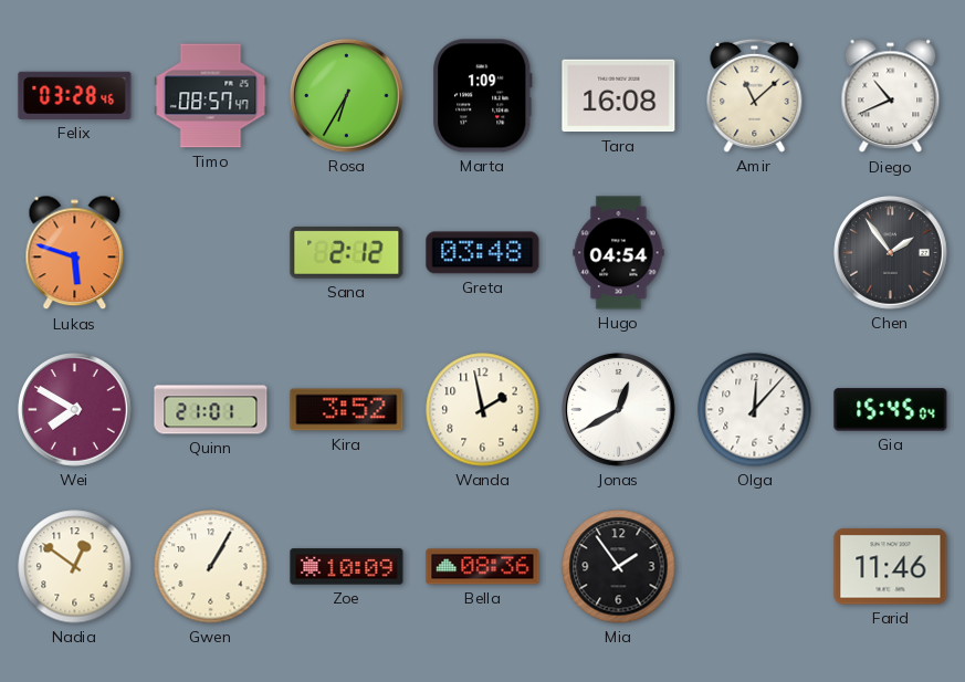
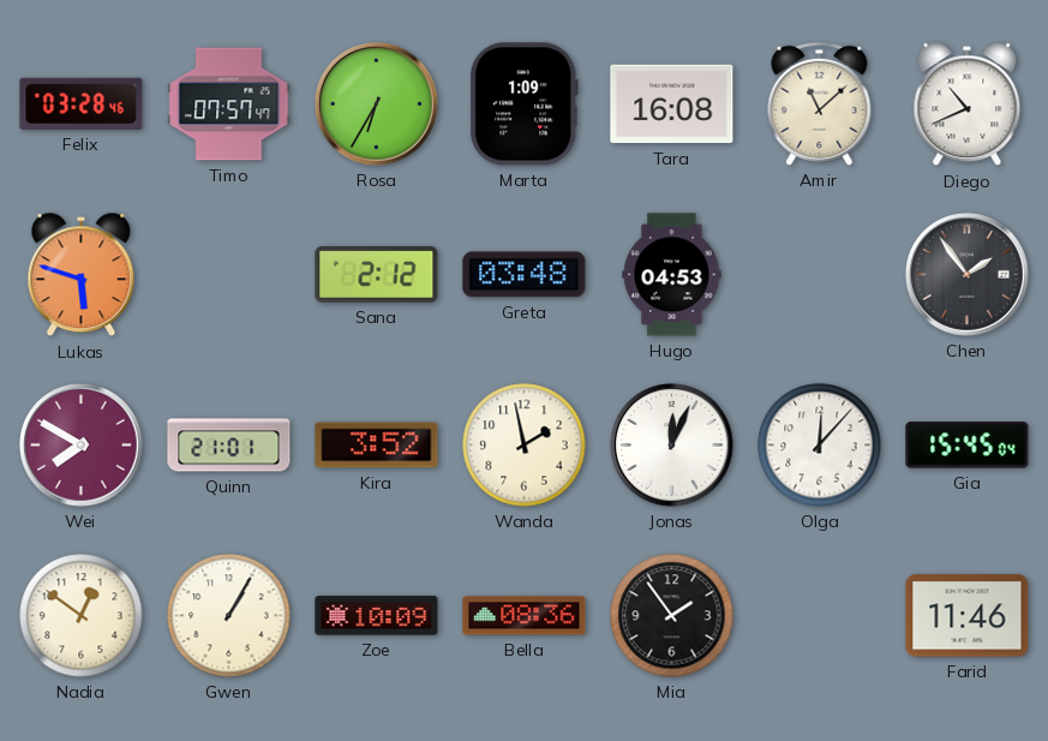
Timo: 08:57 -> 07:57 (229, 104)
Hugo: 04:54 -> 04:53 (672, 275)
Jonas: 12:40 -> 12:04 (672, 446)
